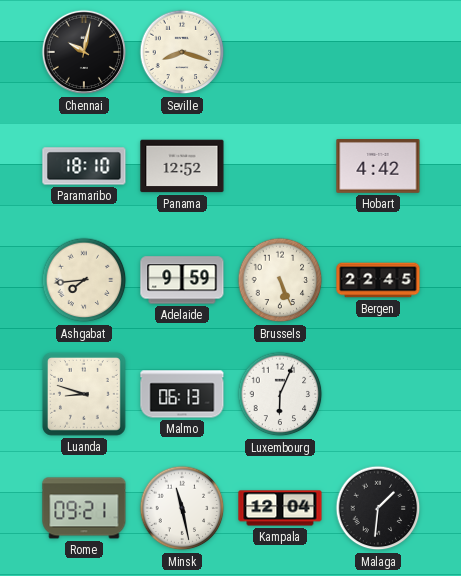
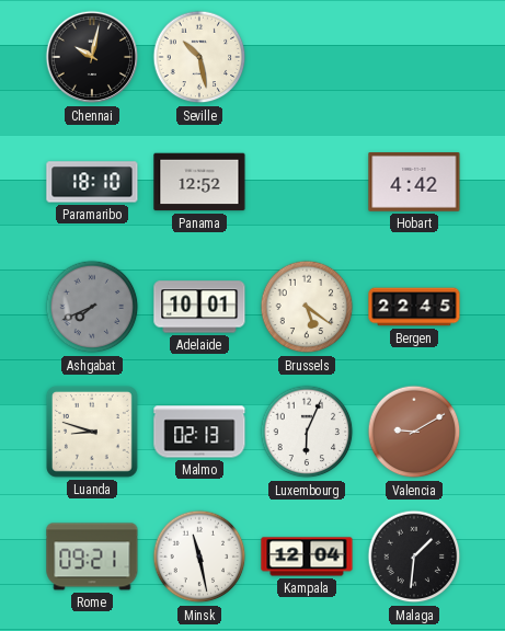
Seville: 8:18 -> 10:28 (199, 57)
Ashgabat: 7:44 -> 7:41 (92, 307)
Ashgabat dial: cream -> grey (92, 307)
Adelaide: 9:59 -> 10:01 (199, 307)
Brussels: 5:26 -> 5:21 (307, 307)
Malmo: 06:13 -> 02:13 (199, 432)
Valencia: none -> 9:10 (414, 432)
